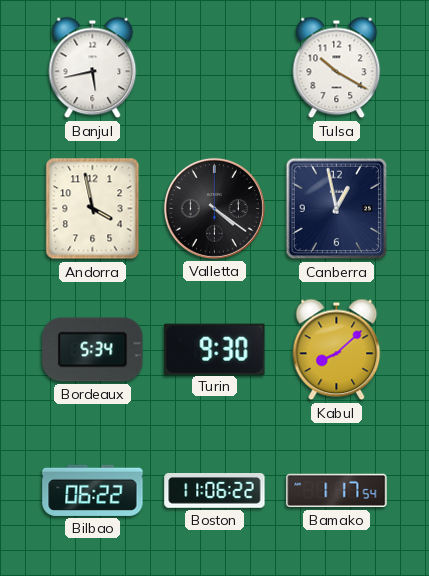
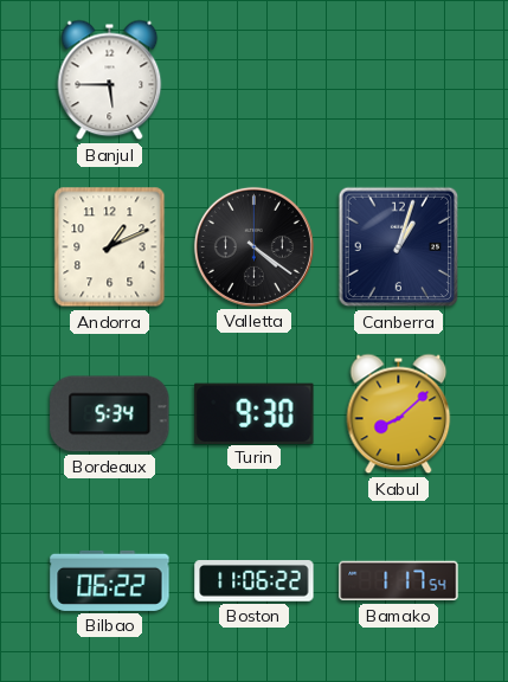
Banjul: 5:43 -> 5:45 (110, 81)
Tulsa: 10:20 -> none (337, 68)
Andorra: 3:58 -> 1:11 (110, 247)
Canberra: 12:58 -> 1:03 (399, 247)
